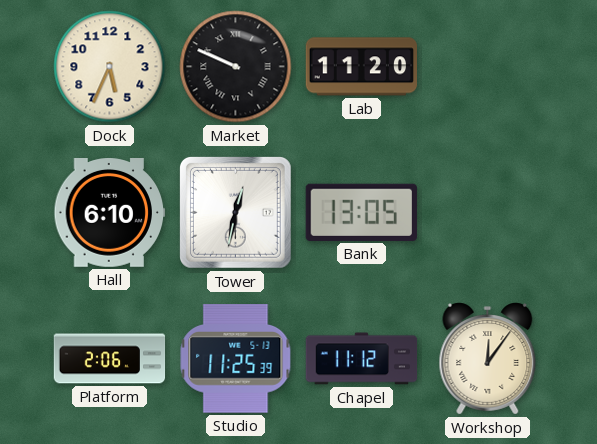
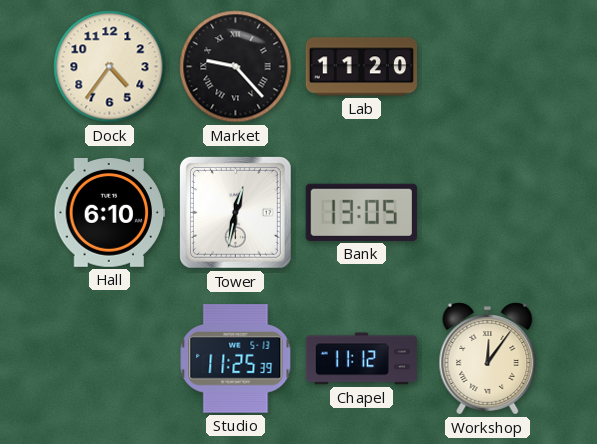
Dock: 5:34 -> 4:36 (110, 67)
Market: 9:49 -> 9:23 (236, 67)
Platform: 2:06 -> none (110, 359)
